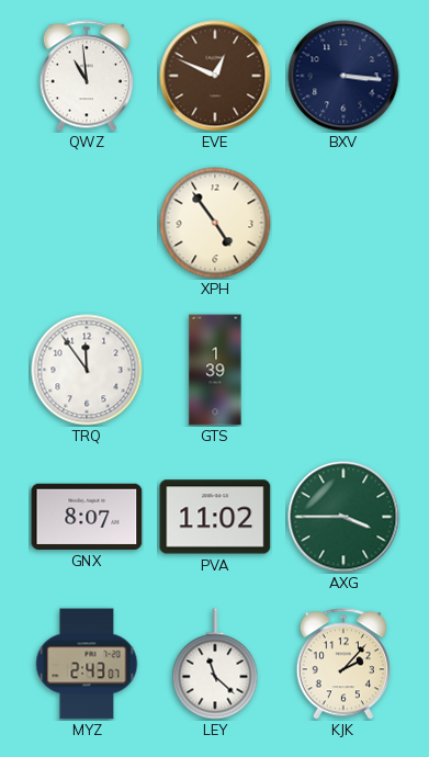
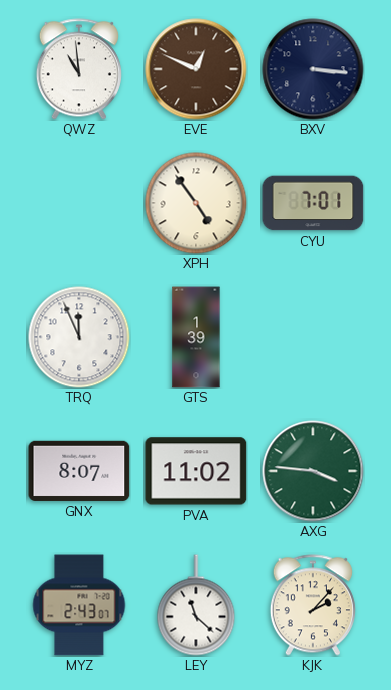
CYU: none -> 7:01 (313, 203)
TRQ: 11:54 -> 11:56 (79, 337)
AXG: 3:45 -> 3:46 (313, 471)
